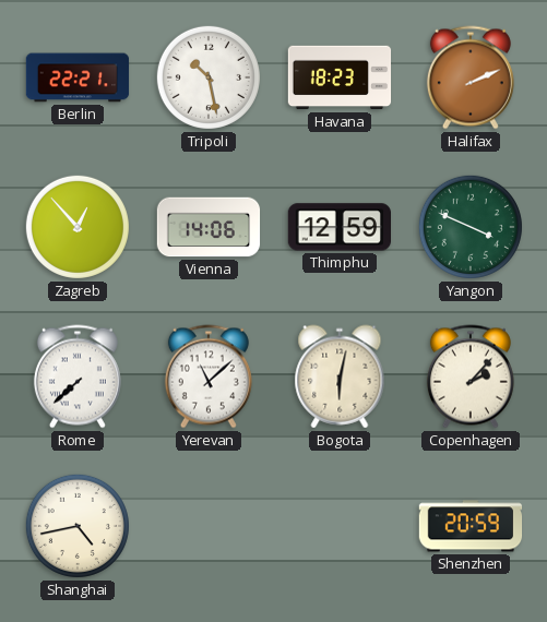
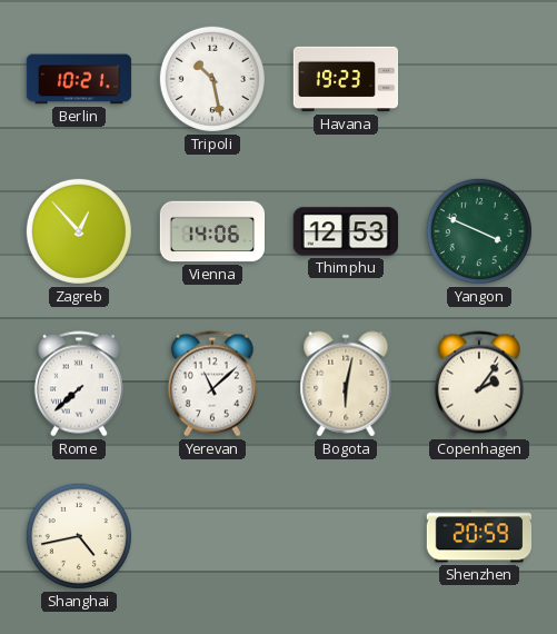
Berlin: 22:21 -> 10:21 (79, 79)
Havana: 18:23 -> 19:23 (346, 79)
Halifax: 2:11 -> none (471, 77)
Thimphu: 12:59 -> 12:53 (345, 231)
Copenhagen: 2:07 -> 2:06 (479, 384)
